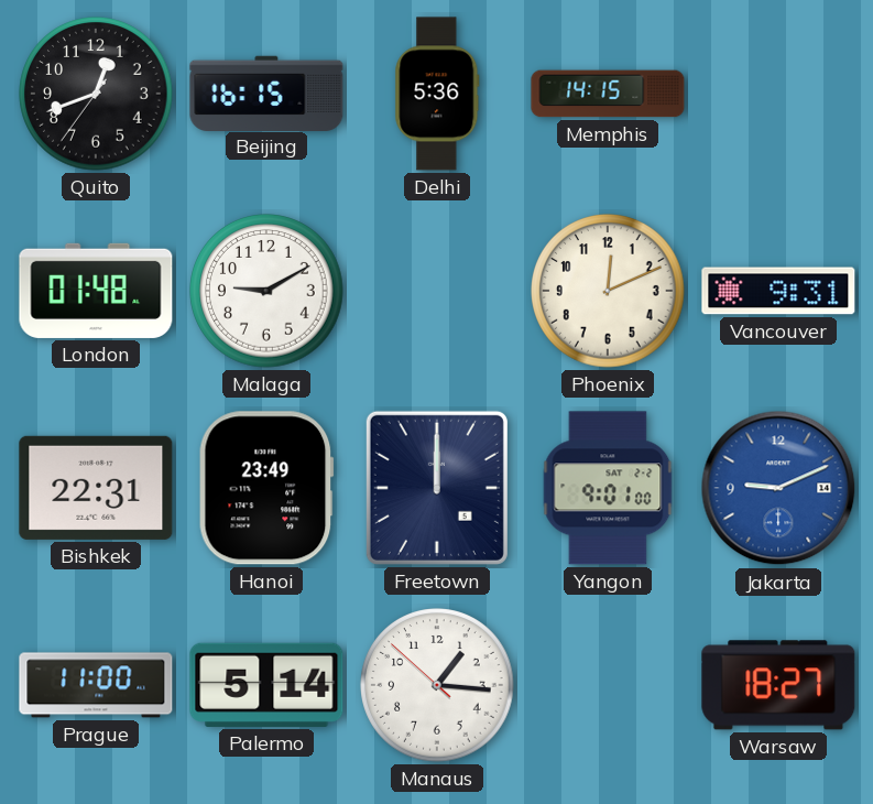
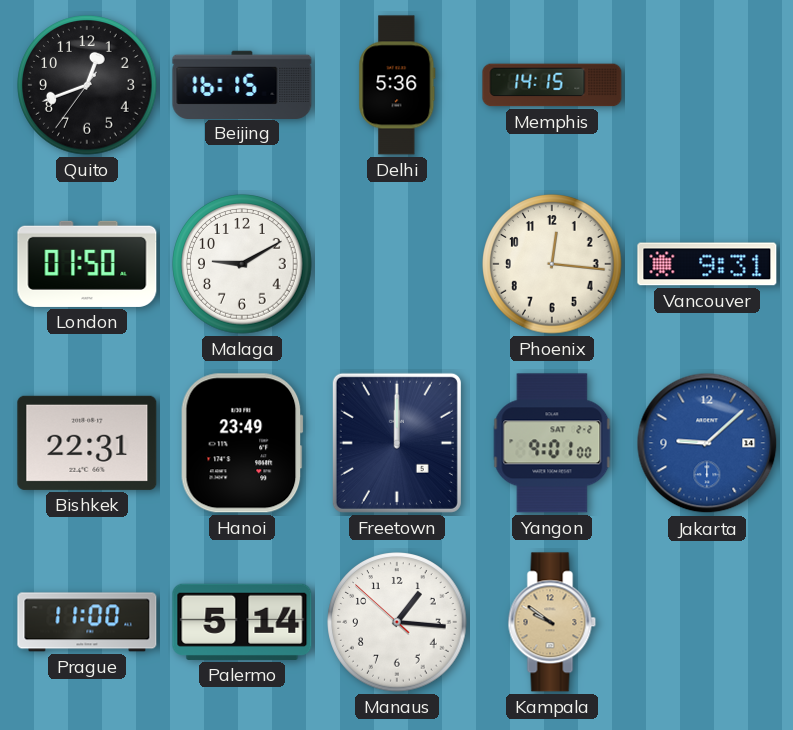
London: 01:48 -> 01:50 (87, 264)
Phoenix: 12:11 -> 12:16 (552, 264)
Jakarta: 9:11 -> 9:08 (707, 443)
Kampala: none -> 9:51 (552, 622)
Warsaw: 18:27 -> none (778, 685)
